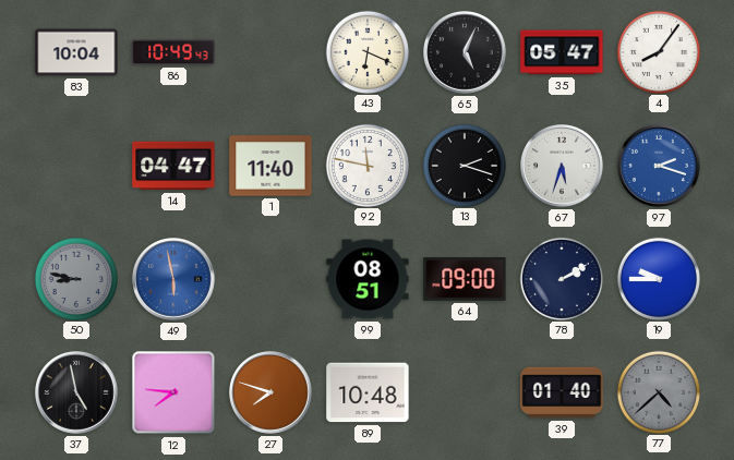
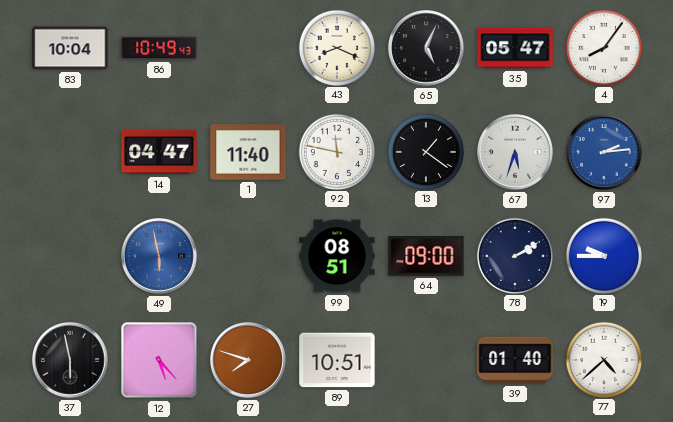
43: 6:19 -> 8:19 (336, 47)
13: 2:18 -> 1:21 (425, 151)
97: 2:18 -> 2:14 (605, 153)
50: 8:47 -> none (75, 278)
37: 4:58 -> 5:58 (71, 361)
12: 7:46 -> 5:23 (159, 360)
89: 10:48 -> 10:51 (337, 360)
77 dial: grey -> white (603, 359)
